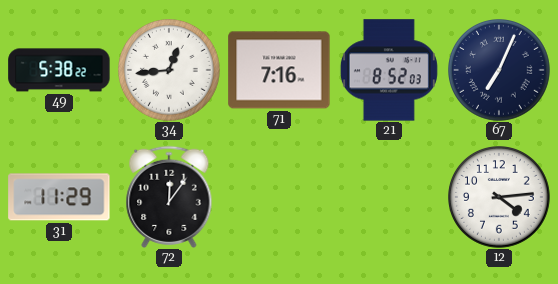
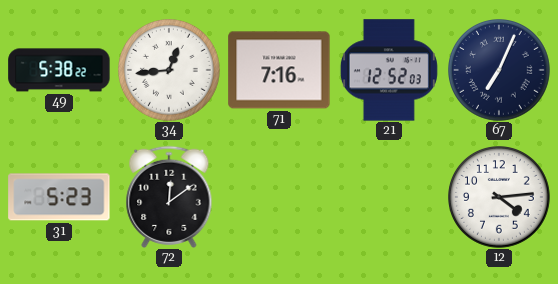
21: 8:52 -> 12:52 (389, 70)
31: 11:29 -> 5:23 (59, 197)
72: 12:06 -> 12:09 (169, 197)
